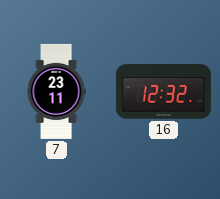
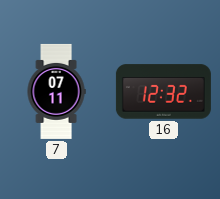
7: 23:11 -> 07:11 (56, 91)
